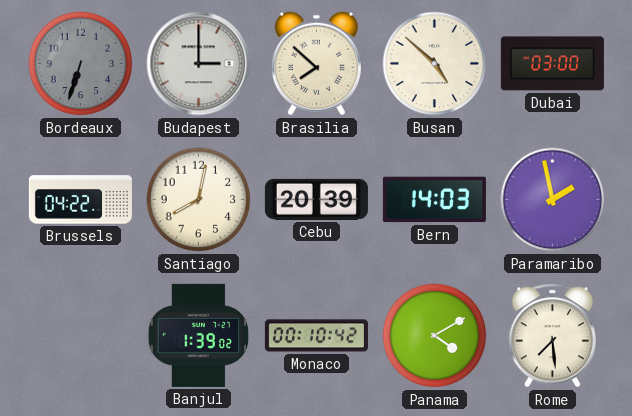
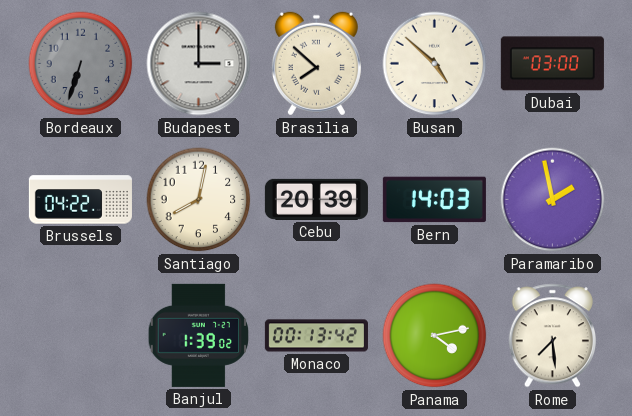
Monaco: 00:10 -> 00:13 (316, 336)
Panama: 4:10 -> 4:13 (435, 336)
